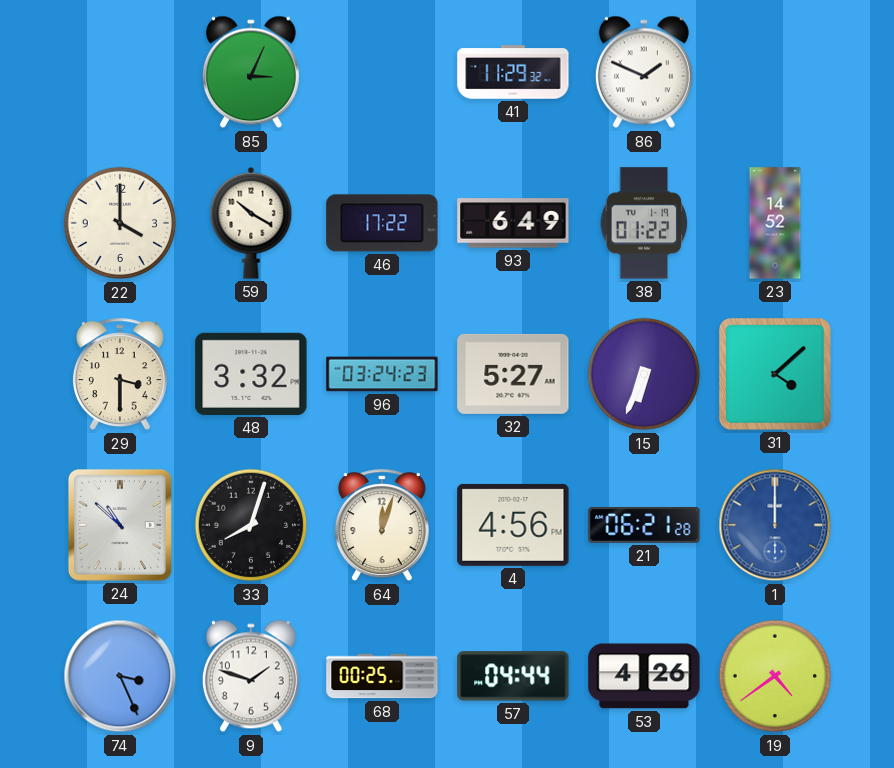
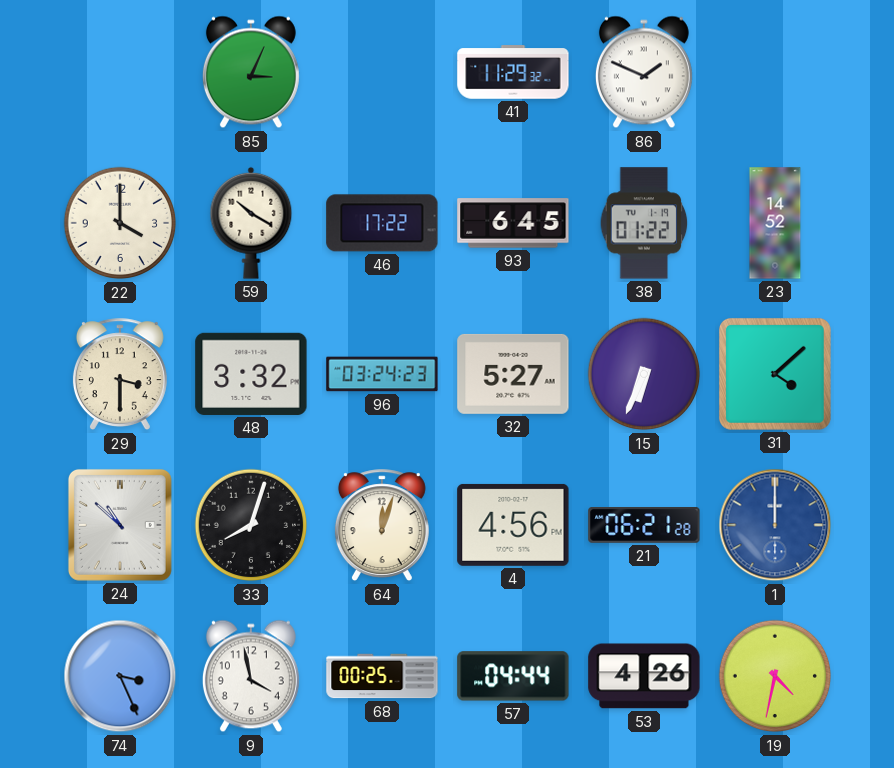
93: 6:49 -> 6:45 (513, 223)
9: 1:48 -> 3:58 (251, 676)
19: 4:39 -> 4:32 (775, 676)
